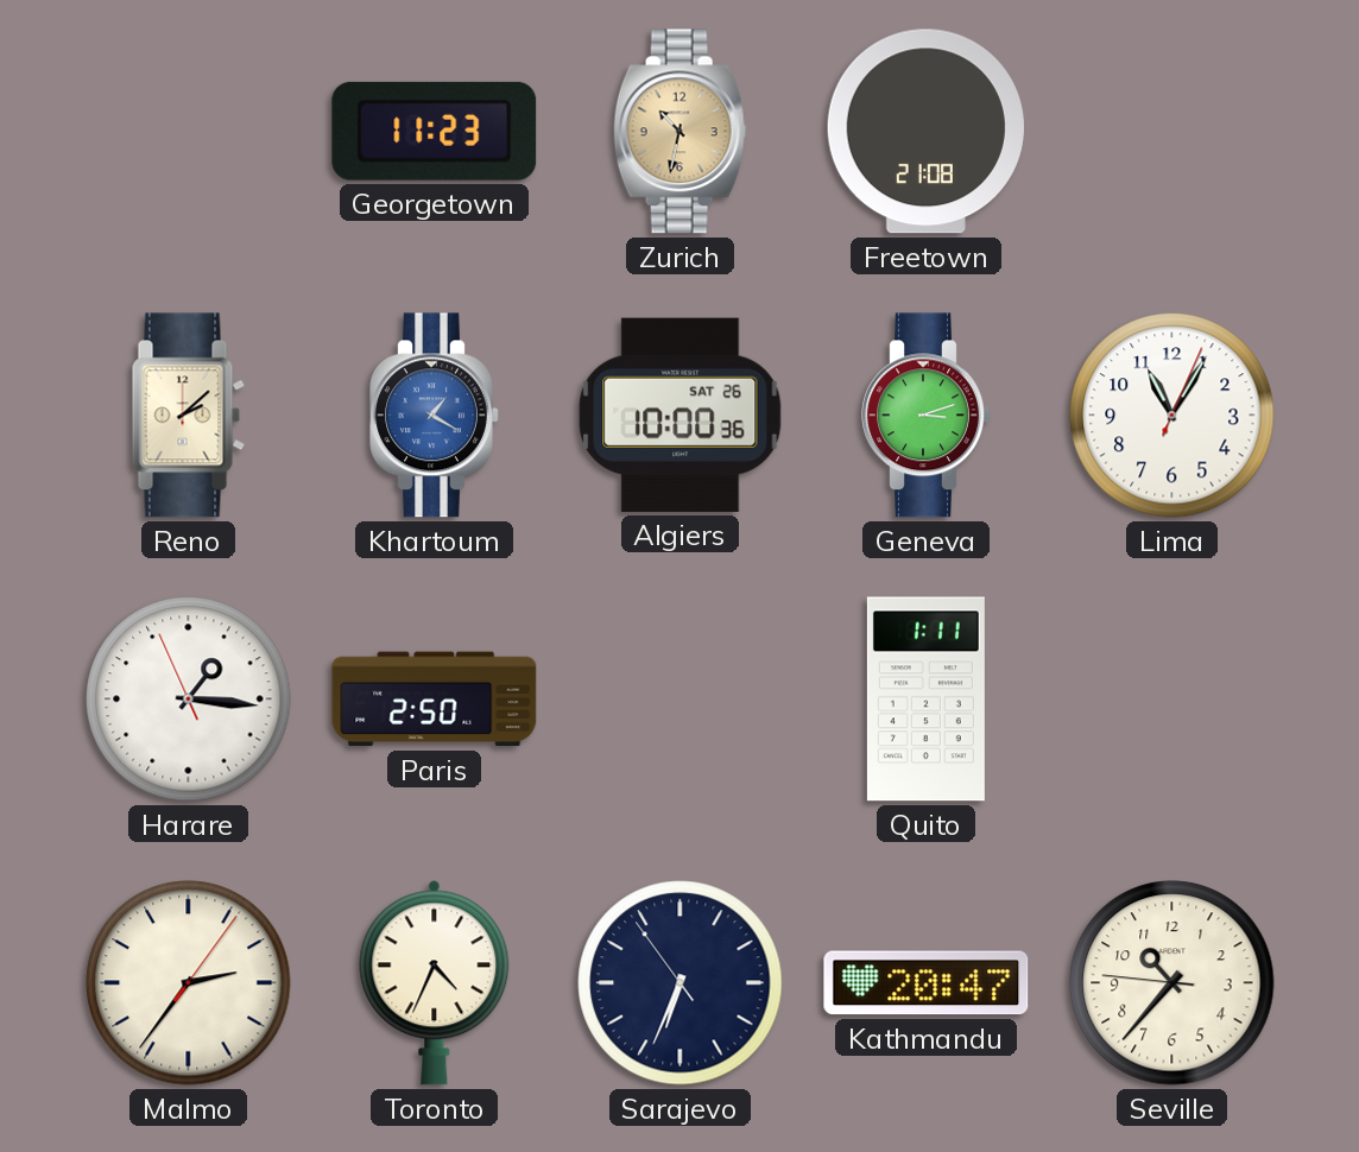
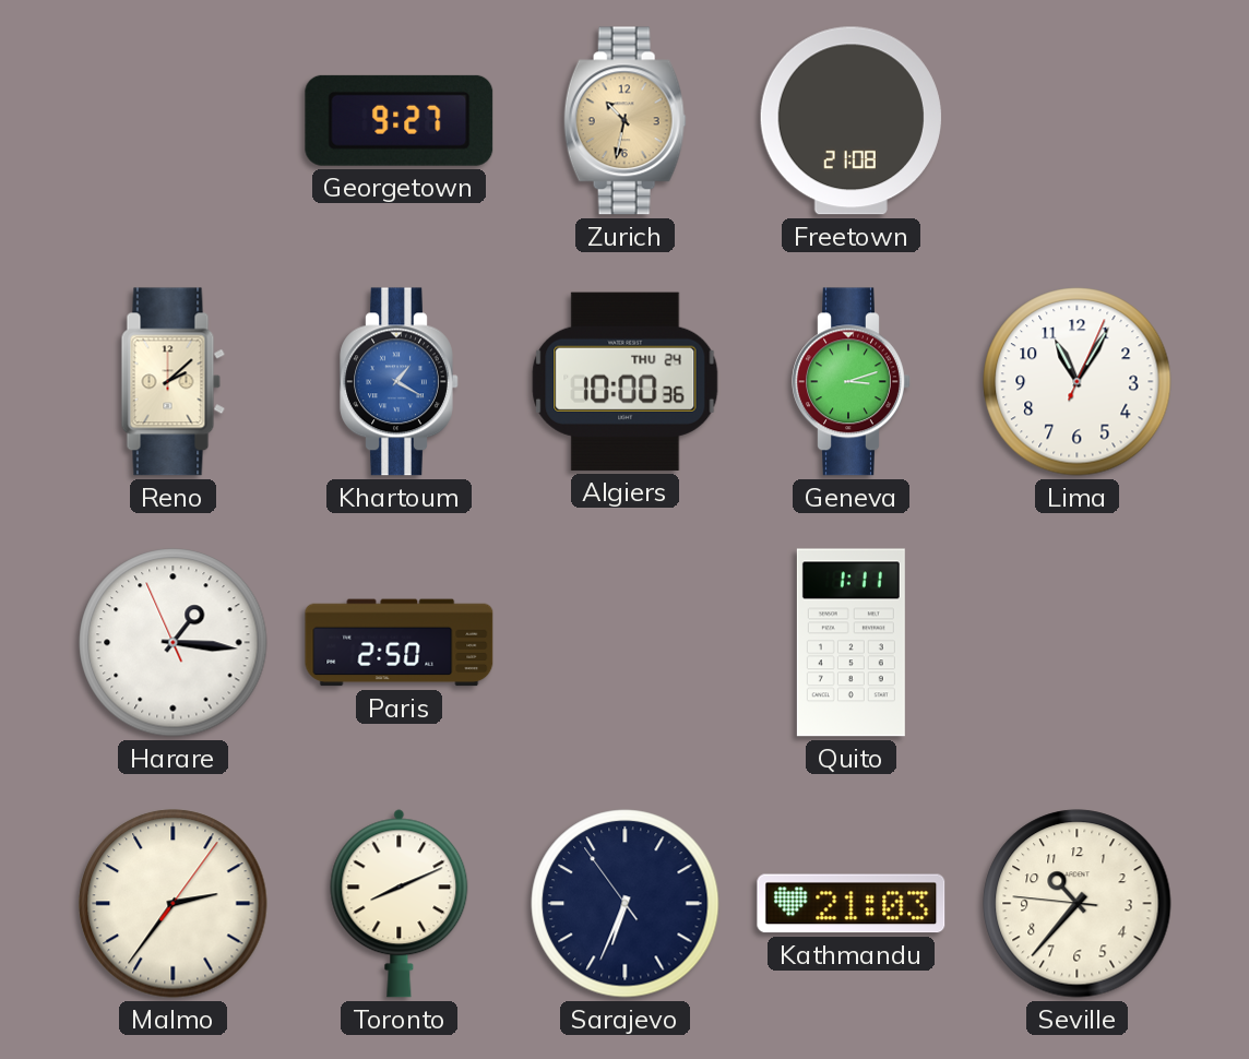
Georgetown: 11:23 -> 9:27 (400, 120)
Algiers date: SAT 26 -> THU 24 (626, 381)
Toronto: 4:34 -> 8:11 (400, 904)
Kathmandu: 20:47 -> 21:03 (852, 904)
